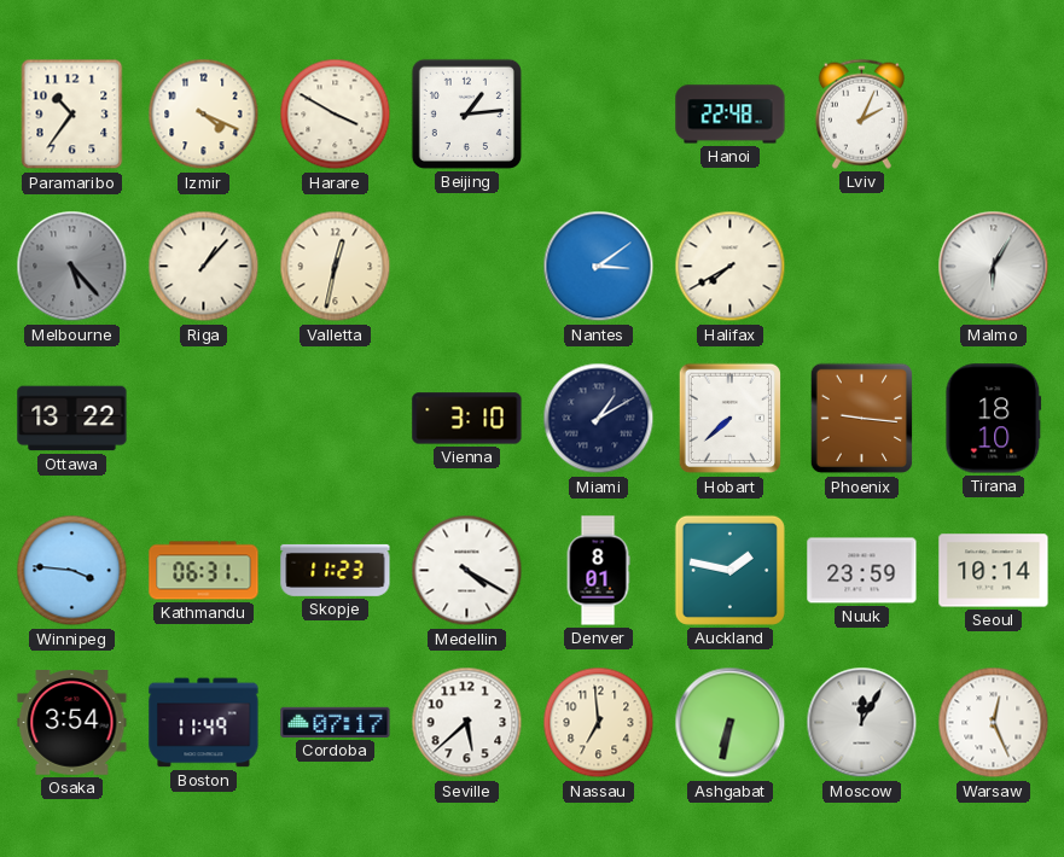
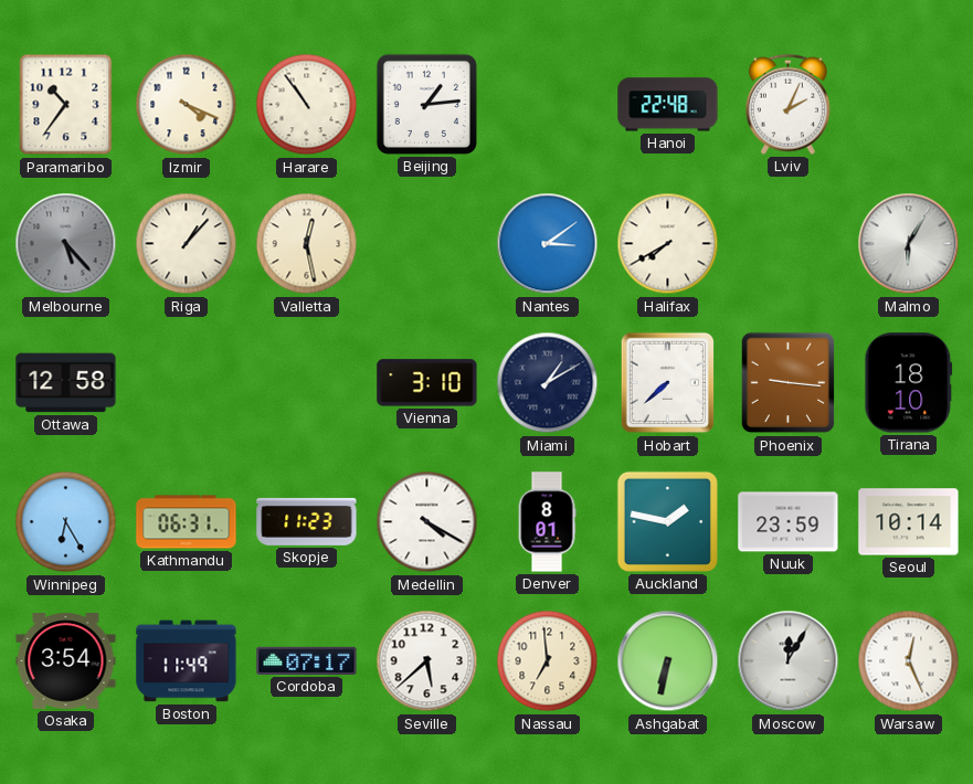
Harare: 3:50 -> 10:54 (307, 105)
Valletta: 12:32 -> 12:28 (307, 244)
Ottawa: 13:22 -> 12:58 (66, 383)
Winnipeg: 3:46 -> 6:25 (66, 522)
